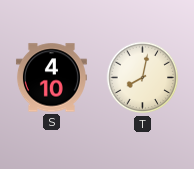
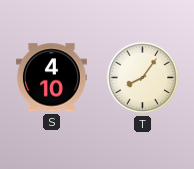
T: 8:02 -> 8:06 (143, 78)
